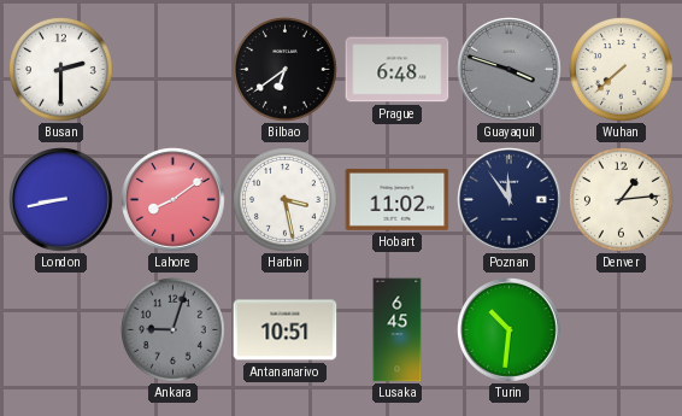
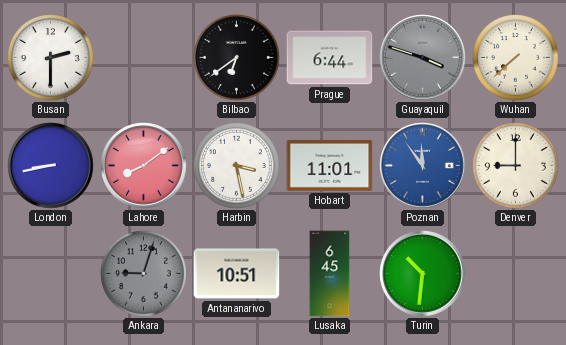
Prague: 6:48 -> 6:44 (330, 58)
Hobart: 11:02 -> 11:01 (330, 165)
Poznan dial: navy -> blue (423, 166)
Denver: 1:14 -> 9:00 (516, 166)
